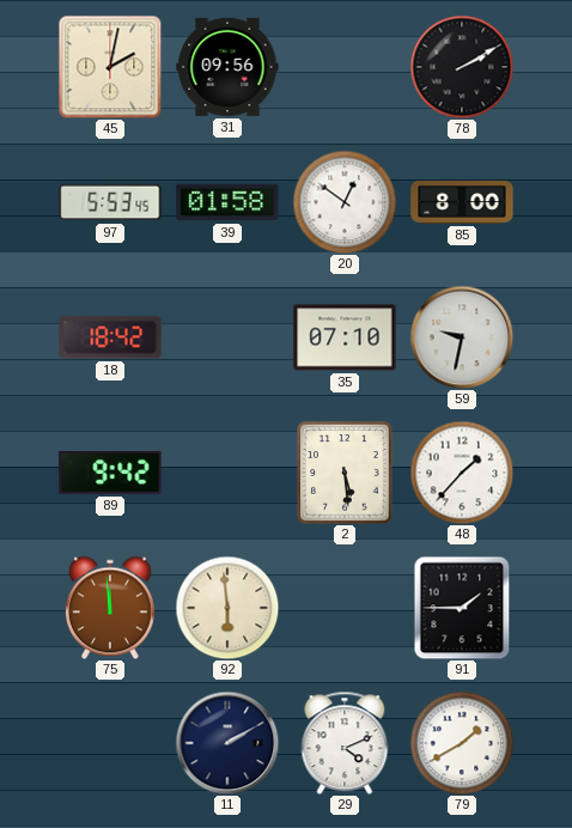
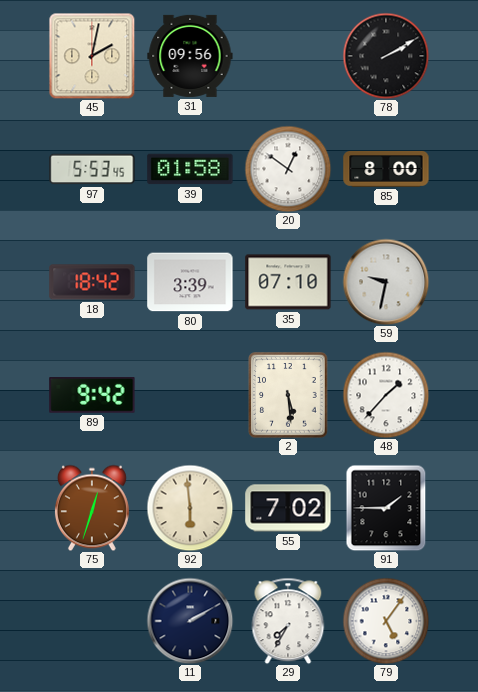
80: none -> 3:39 (190, 282)
75: 11:59 -> 12:33 (92, 508)
55: none -> 7:02 (288, 508)
29: 4:11 -> 7:35 (288, 621)
79: 1:40 -> 5:06 (386, 621)
